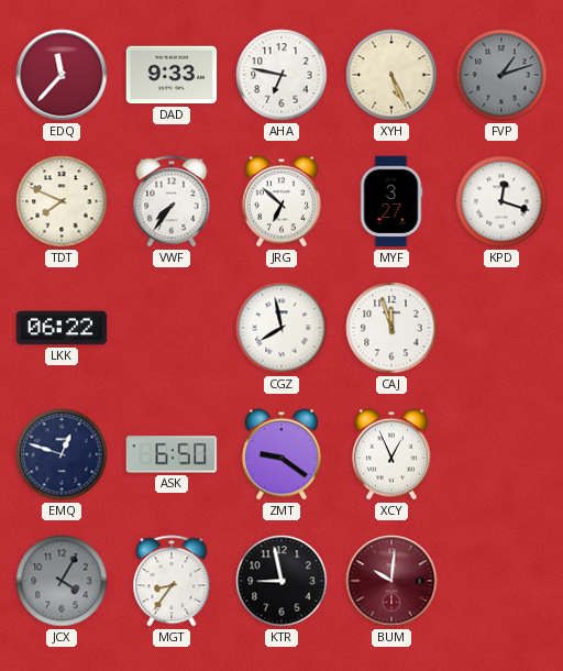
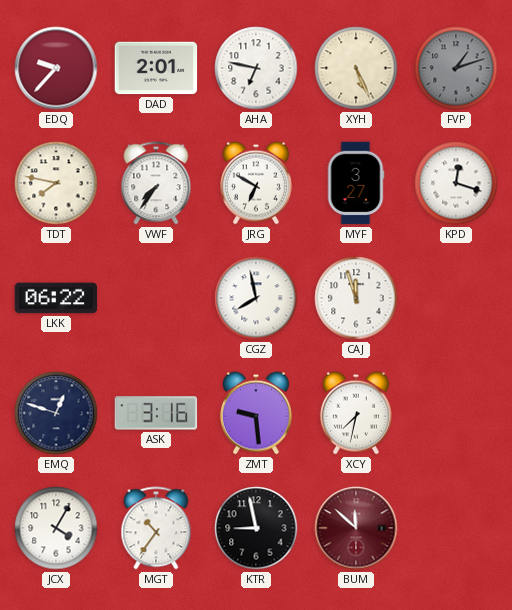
EDQ: 11:37 -> 9:37 (56, 68)
DAD: 9:33 -> 2:01 (156, 68)
TDT: 7:49 -> 7:47 (56, 183)
JRG: 6:52 -> 6:50 (256, 183)
ASK: 6:50 -> 3:16 (156, 413)
ZMT: 9:21 -> 9:29 (256, 413)
XCY: 12:56 -> 7:32 (356, 413)
JCX dial: grey -> white (56, 528)
MGT: 8:36 -> 10:36 (156, 528)
BUM: 10:01 -> 11:52 (356, 528)
